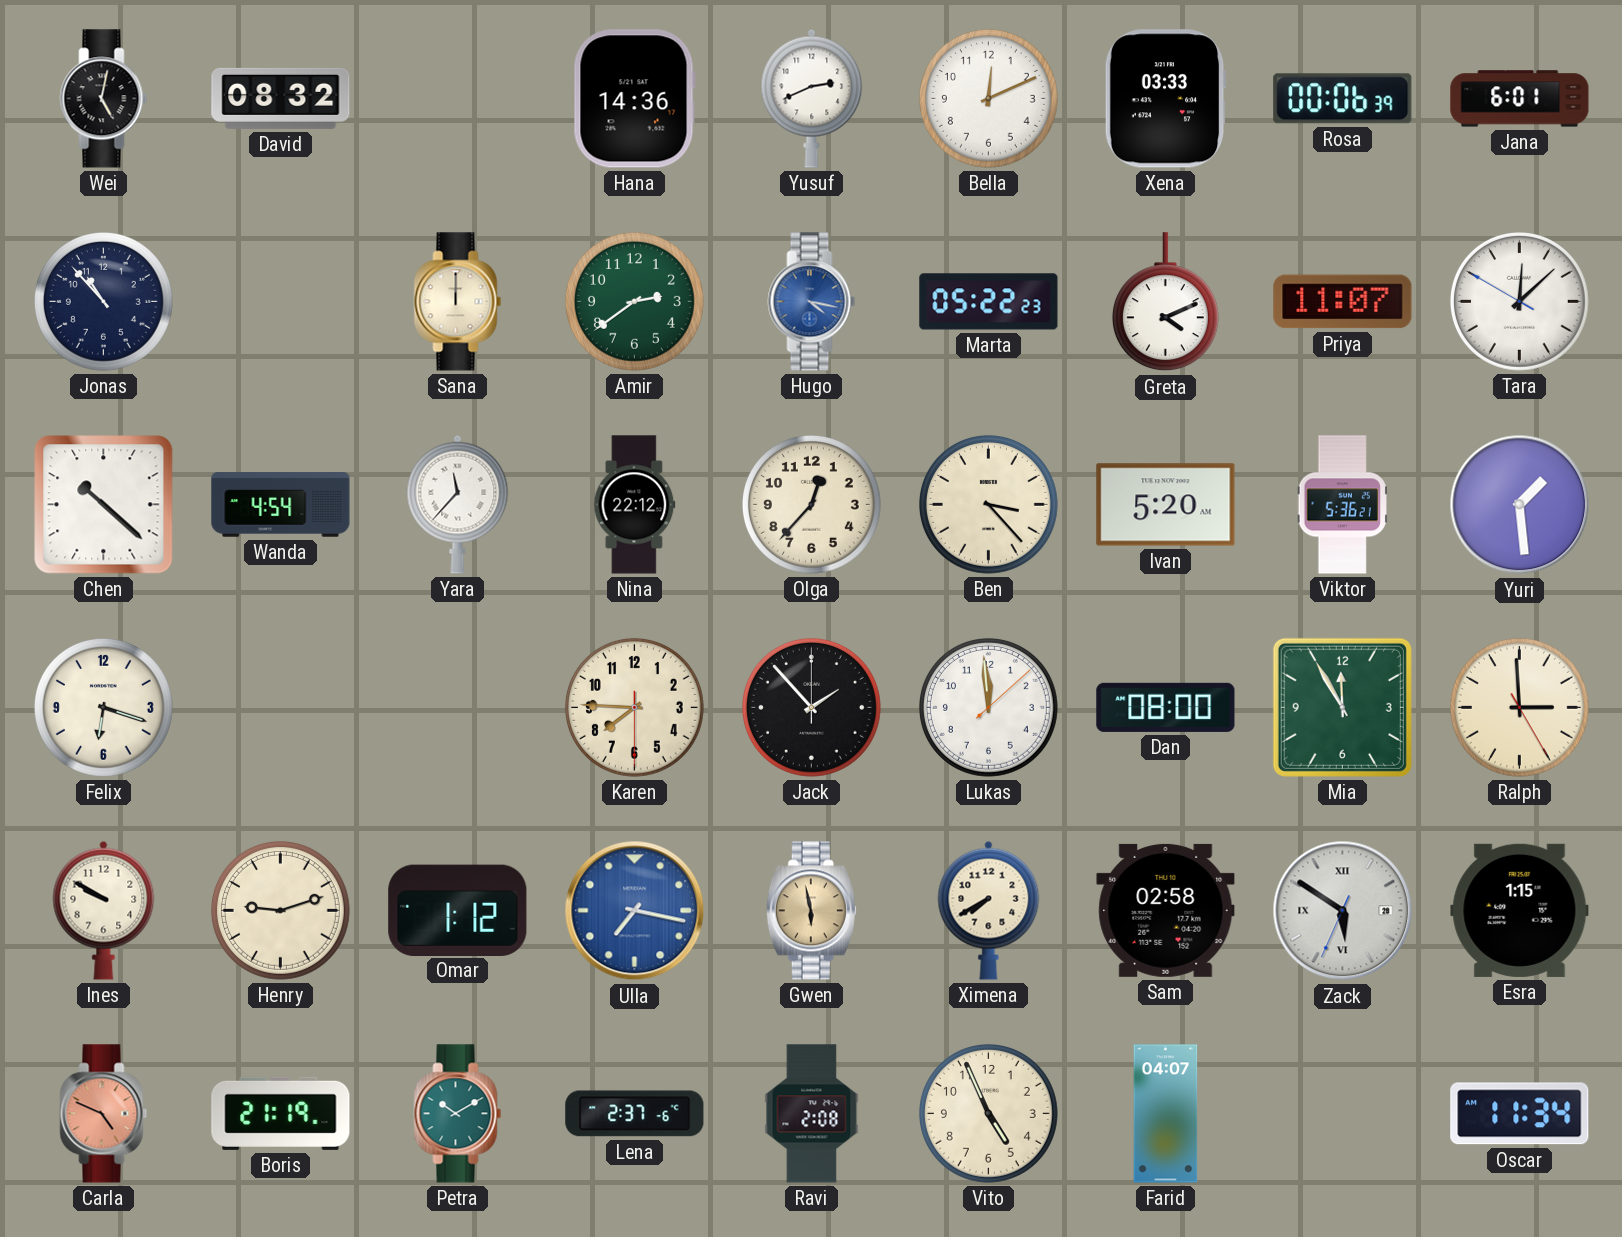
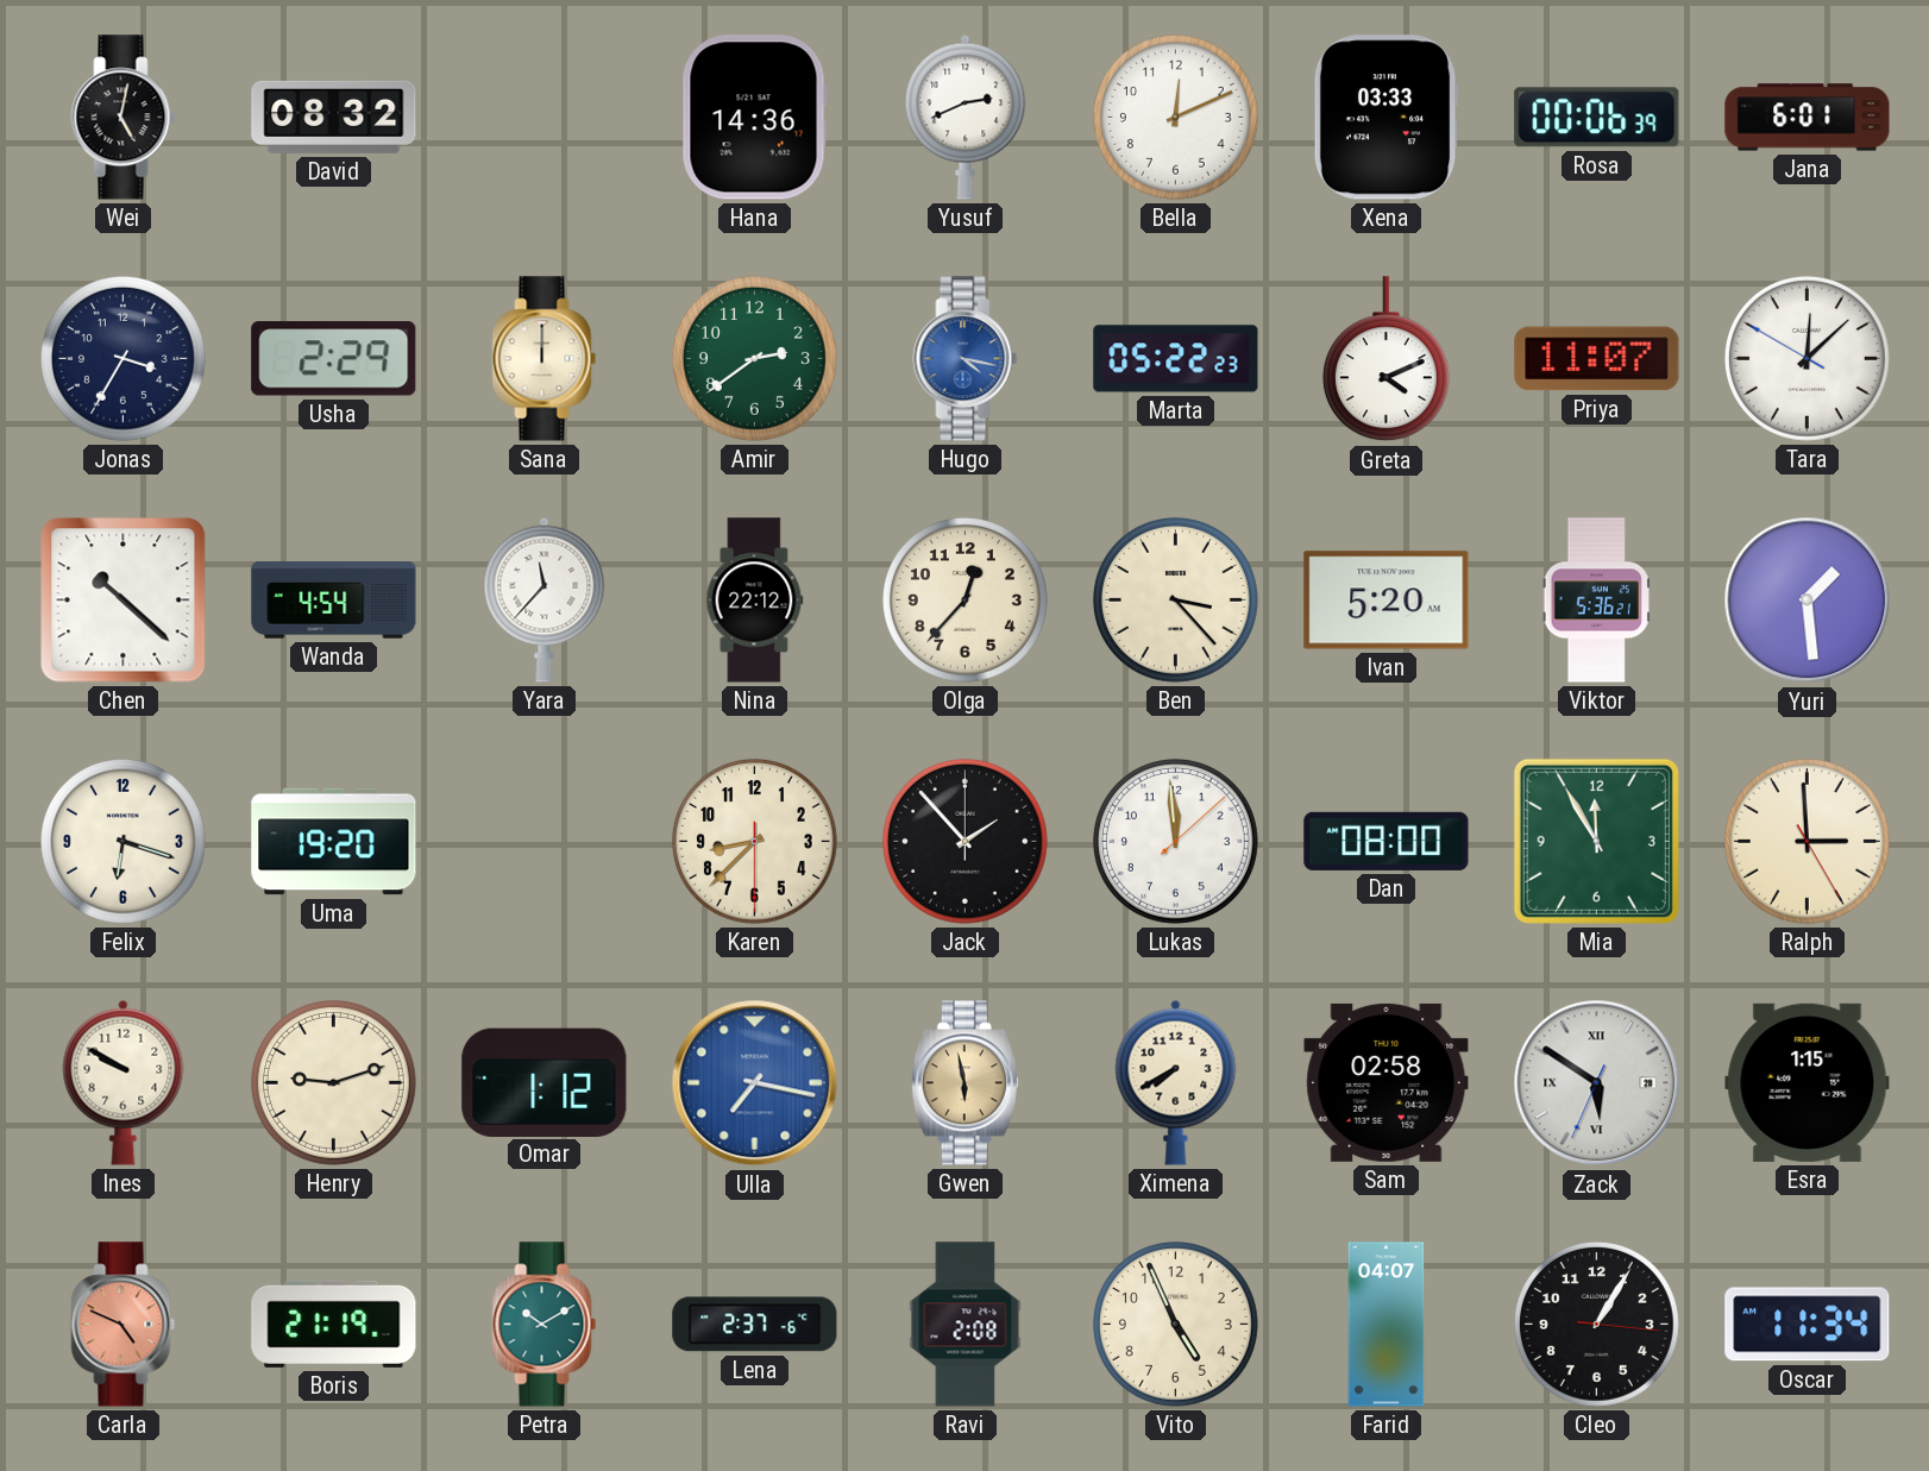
Jonas: 10:53 -> 3:35 (122, 358)
Usha: none -> 2:29 (334, 359)
Uma: none -> 19:20 (334, 842)
Karen: 7:45 -> 8:37 (754, 841)
Cleo: none -> 1:05 (1596, 1324)
